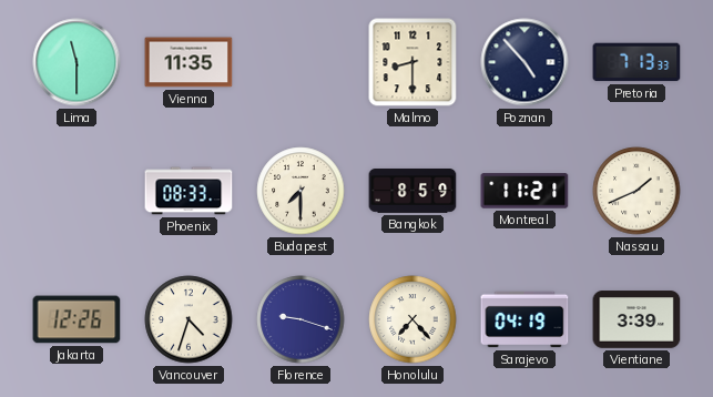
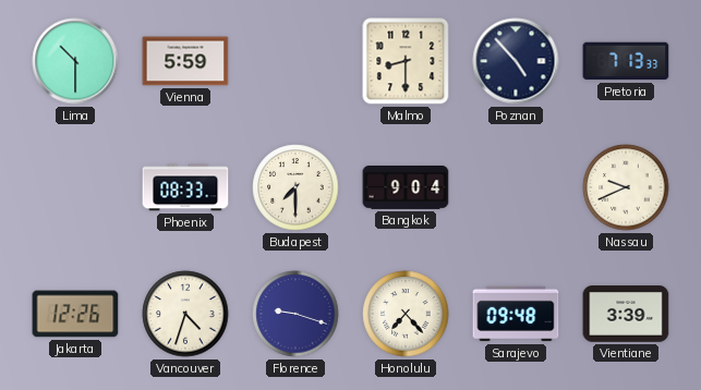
Lima: 11:30 -> 10:30 (75, 61)
Vienna: 11:35 -> 5:59 (185, 61)
Bangkok: 8:59 -> 9:04 (406, 188)
Montreal: 11:21 -> none (524, 191)
Nassau: 1:41 -> 9:41 (626, 187)
Sarajevo: 04:19 -> 09:48 (516, 314)
